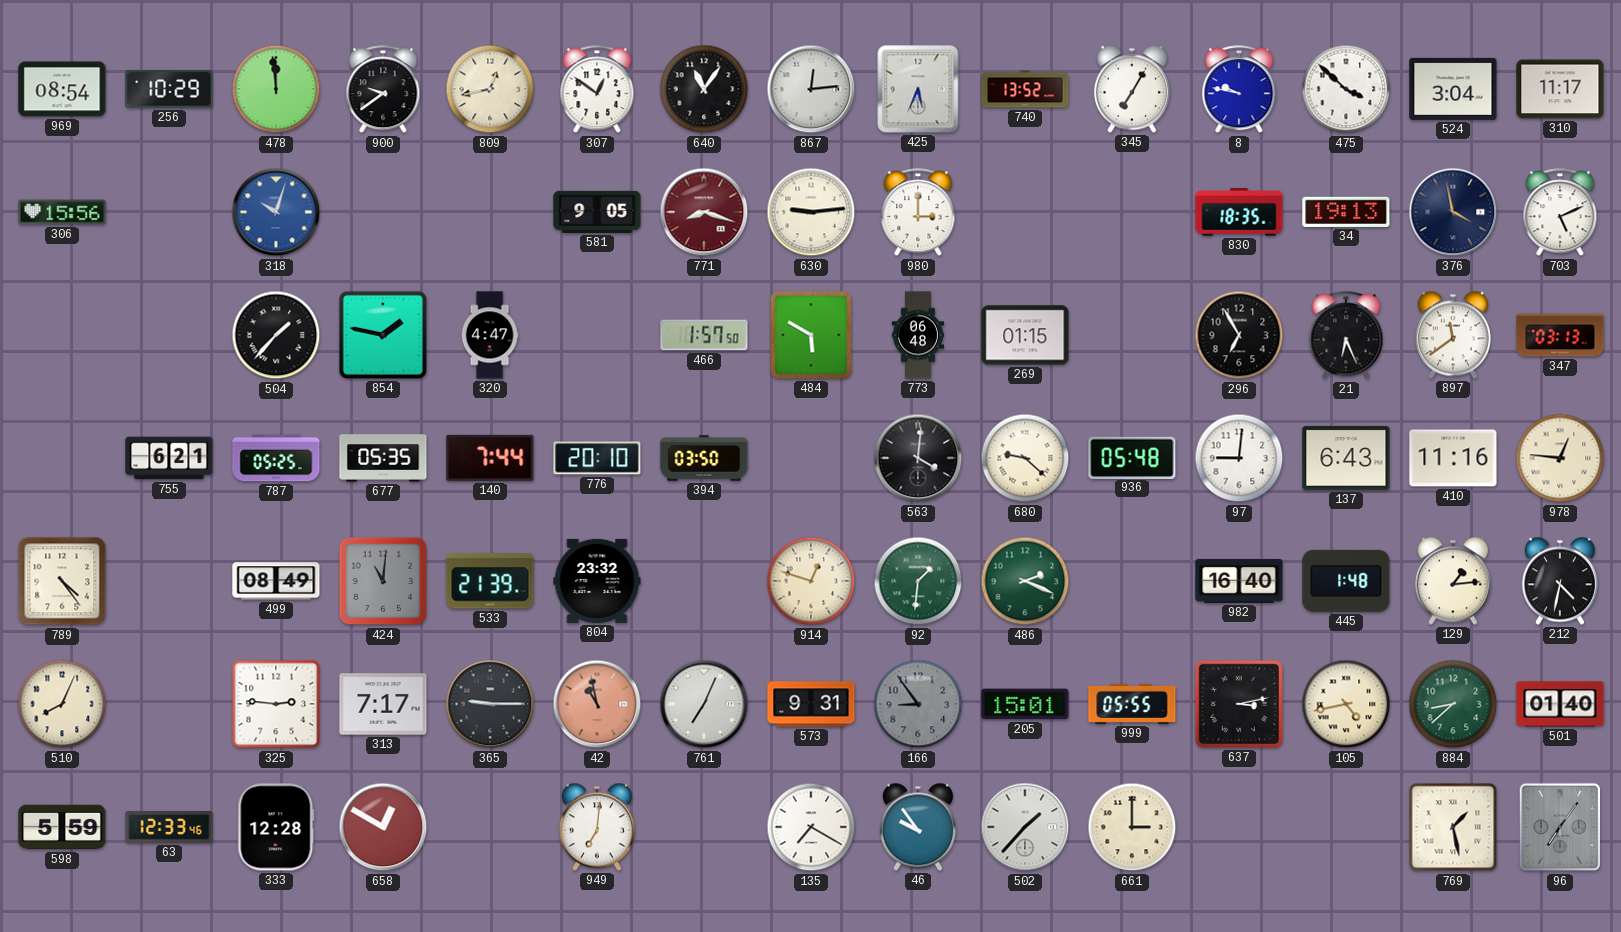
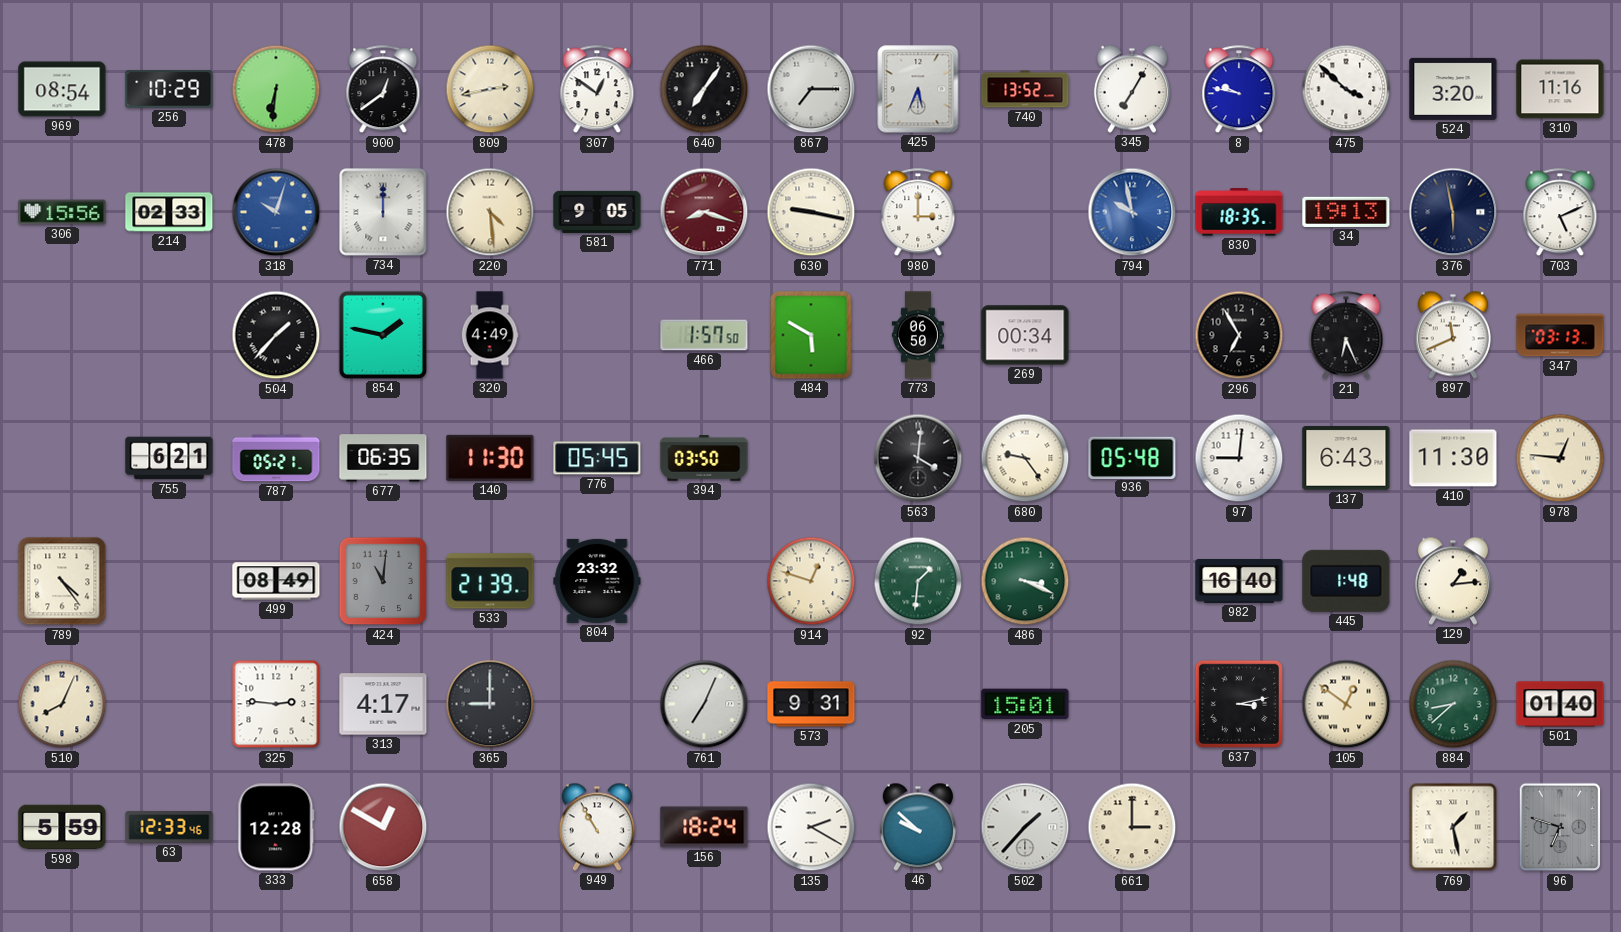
478: 11:59 -> 6:31 (276, 89)
900: 9:39 -> 12:39 (383, 90)
809: 12:43 -> 2:43 (490, 89)
640: 11:06 -> 7:06 (704, 89)
867: 12:14 -> 7:15 (811, 89)
524: 3:04 -> 3:20 (1453, 89)
310: 11:17 -> 11:16 (1560, 89)
214: none -> 02:33 (169, 212)
734: none -> 12:00 (383, 212)
220: none -> 4:29 (490, 212)
630: 9:14 -> 9:17 (811, 212)
794: none -> 9:58 (1132, 212)
376: 3:58 -> 5:58 (1453, 212)
320: 4:47 -> 4:49 (490, 335)
773: 06:48 -> 06:50 (918, 335)
269: 01:15 -> 00:34 (1025, 335)
897: 11:39 -> 11:41 (1453, 335)
787: 05:25 -> 05:21 (276, 458)
677: 05:35 -> 06:35 (383, 458)
140: 7:44 -> 11:30 (490, 458)
776: 20:10 -> 05:45 (597, 458)
680: 9:22 -> 9:24 (1025, 458)
410: 11:16 -> 11:30 (1453, 458)
486: 2:19 -> 3:19 (1025, 581)
212: 4:32 -> none (1560, 581)
313: 7:17 -> 4:17 (383, 704)
365: 9:15 -> 9:00 (490, 704)
42: 10:58 -> none (597, 704)
166: 8:54 -> none (918, 704)
999: 05:55 -> none (1132, 704)
105: 4:43 -> 12:51 (1346, 704)
949: 7:01 -> 10:55 (597, 827)
156: none -> 18:24 (704, 827)
135: 7:20 -> 2:20 (811, 827)
46: 9:54 -> 9:52 (918, 827)
96: 7:06 -> 6:48 (1560, 827)
